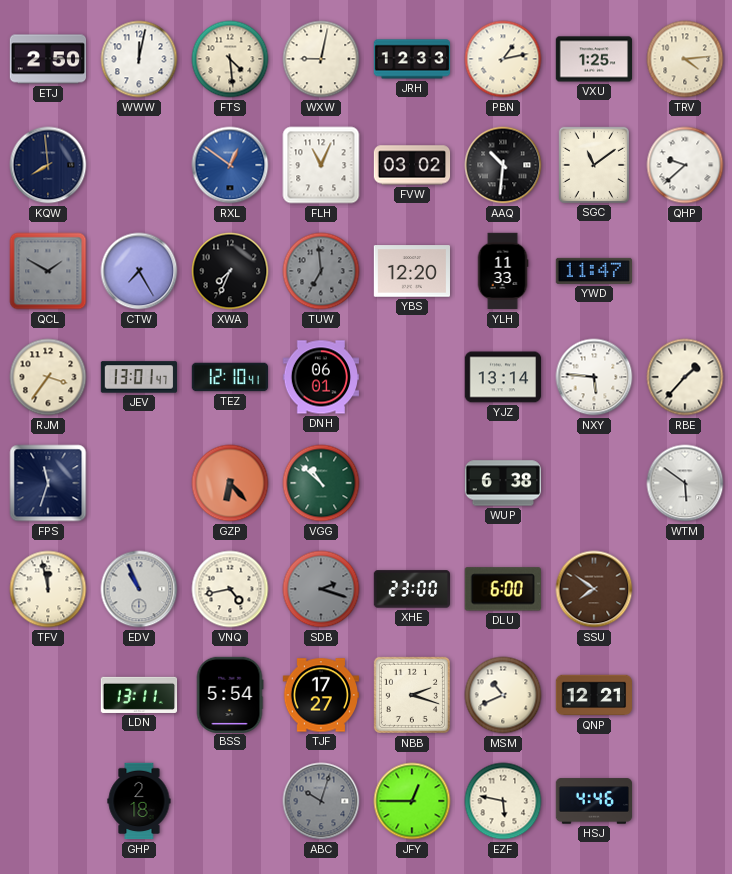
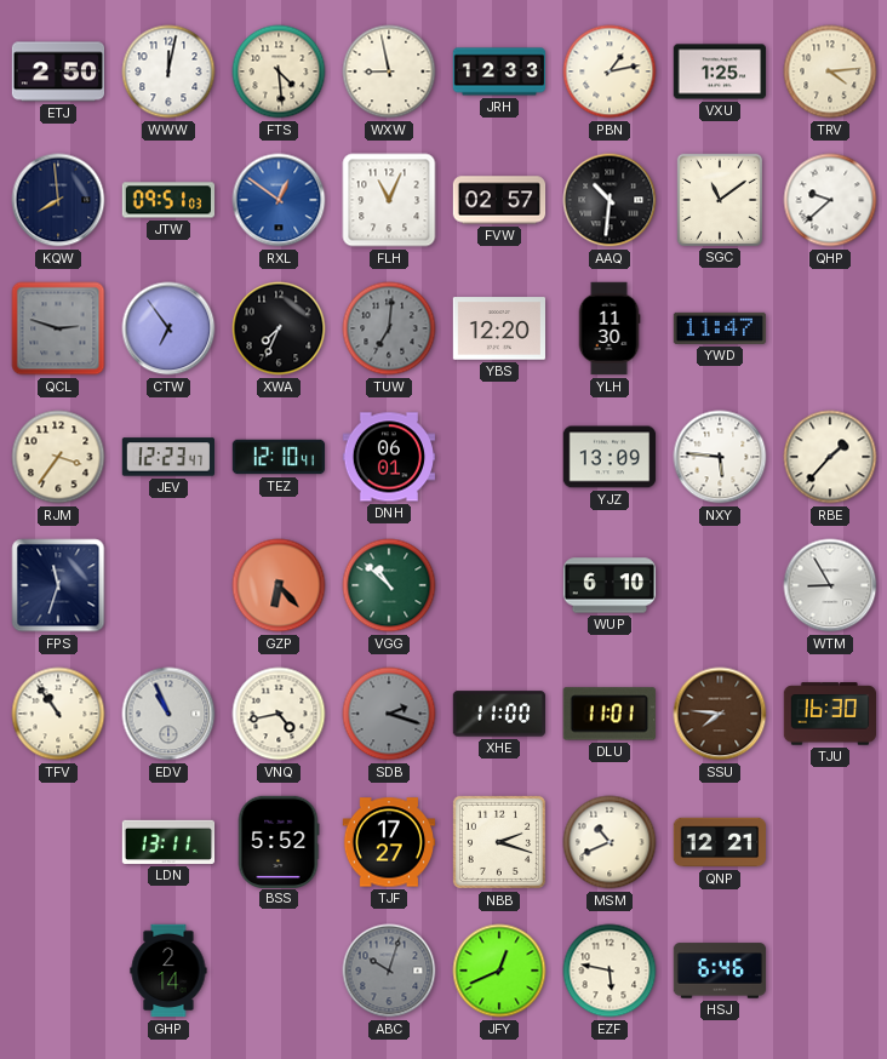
WXW: 9:02 -> 8:58 (389, 71)
JTW: none -> 09:51 (168, 200)
FVW: 03:02 -> 02:57 (499, 200)
QCL: 1:50 -> 2:48 (58, 328)
CTW: 7:25 -> 6:54 (168, 328)
TUW: 6:59 -> 7:01 (389, 328)
YLH: 11:33 -> 11:30 (610, 328)
JEV: 13:01 -> 12:23 (167, 457)
YJZ: 13:14 -> 13:09 (610, 457)
WUP: 6:38 -> 6:10 (610, 585)
WTM: 5:51 -> 8:55 (830, 585)
TFV: 11:58 -> 10:54 (58, 714)
XHE: 23:00 -> 11:00 (499, 714)
DLU: 6:00 -> 11:01 (610, 714)
SSU: 7:51 -> 7:46 (720, 714)
TJU: none -> 16:30 (830, 714)
BSS: 5:54 -> 5:52 (279, 841)
GHP: 2:18 -> 2:14 (168, 971)
JFY: 12:45 -> 12:41 (499, 971)
HSJ: 4:46 -> 6:46 (720, 971)
